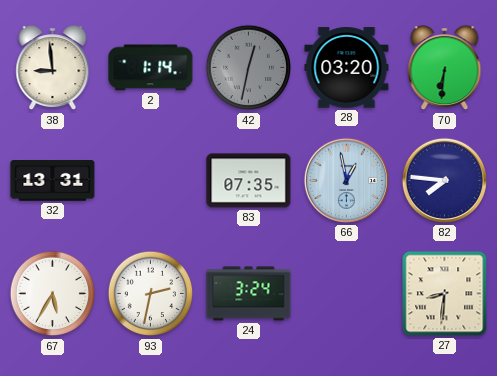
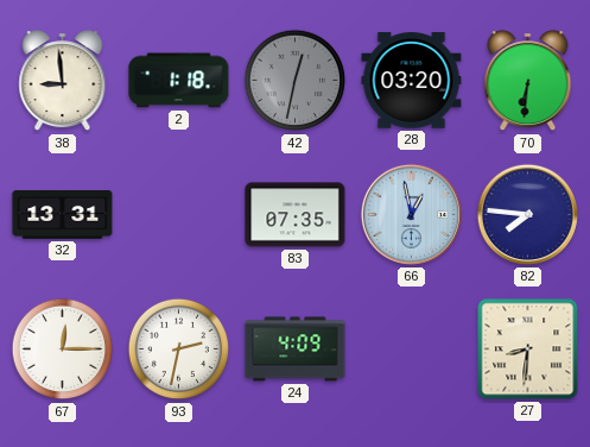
2: 1:14 -> 1:18 (179, 81)
67: 5:35 -> 12:15 (63, 350)
24: 3:24 -> 4:09 (296, 350)
